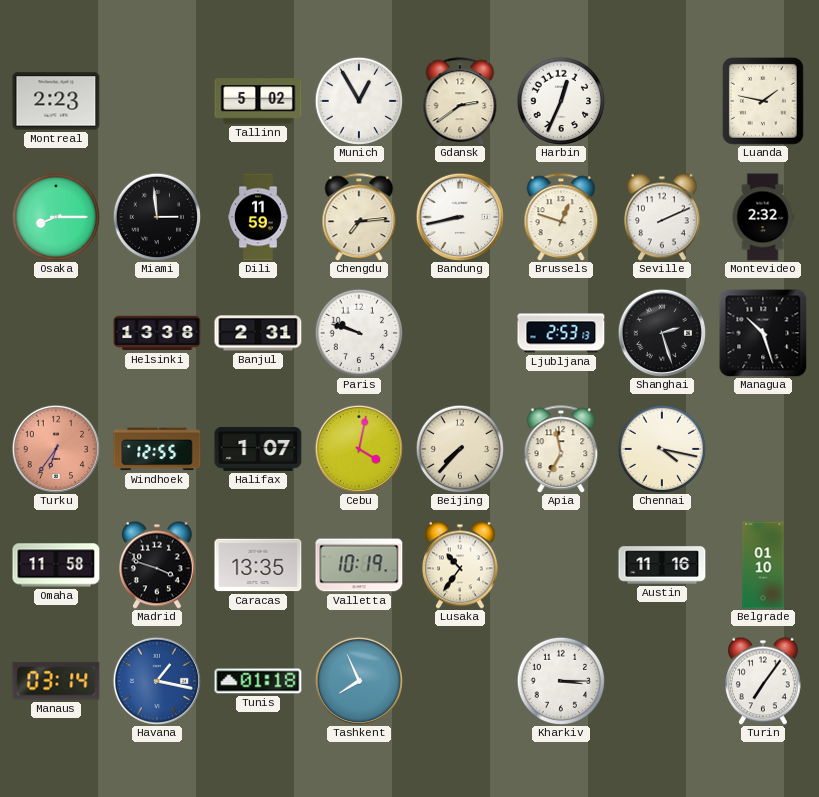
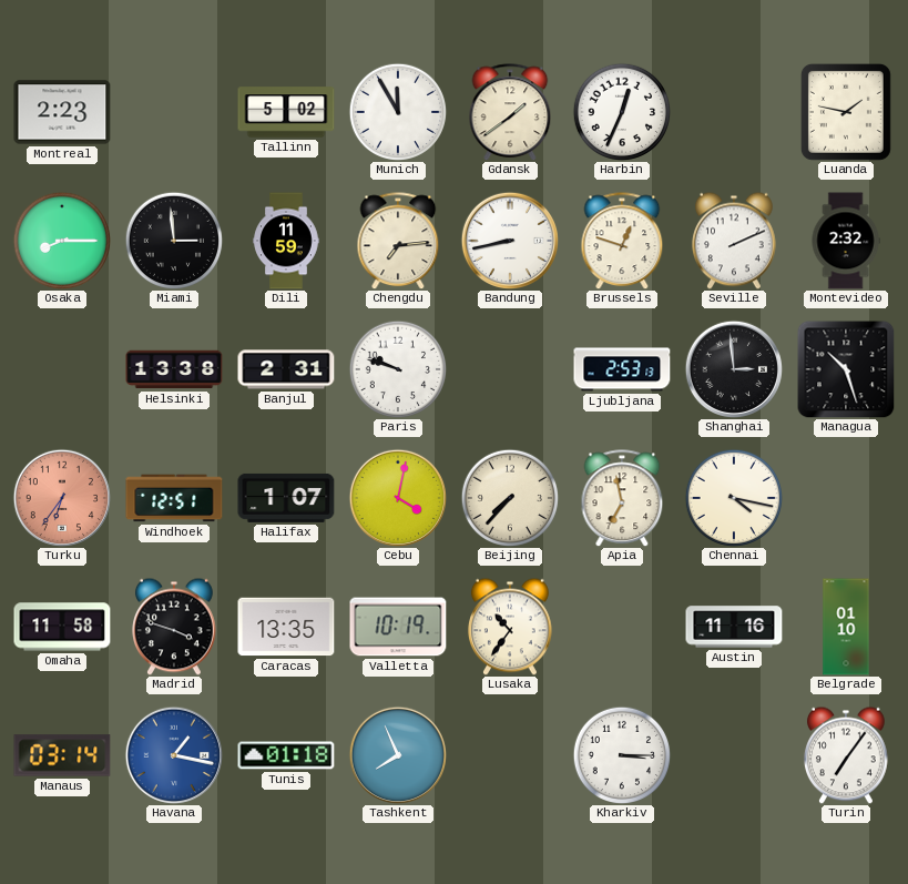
Munich: 12:55 -> 11:55 (398, 112)
Gdansk: 2:39 -> 1:39 (510, 112)
Shanghai: 2:27 -> 2:59 (733, 368)
Windhoek: 12:55 -> 12:51 (174, 498)
